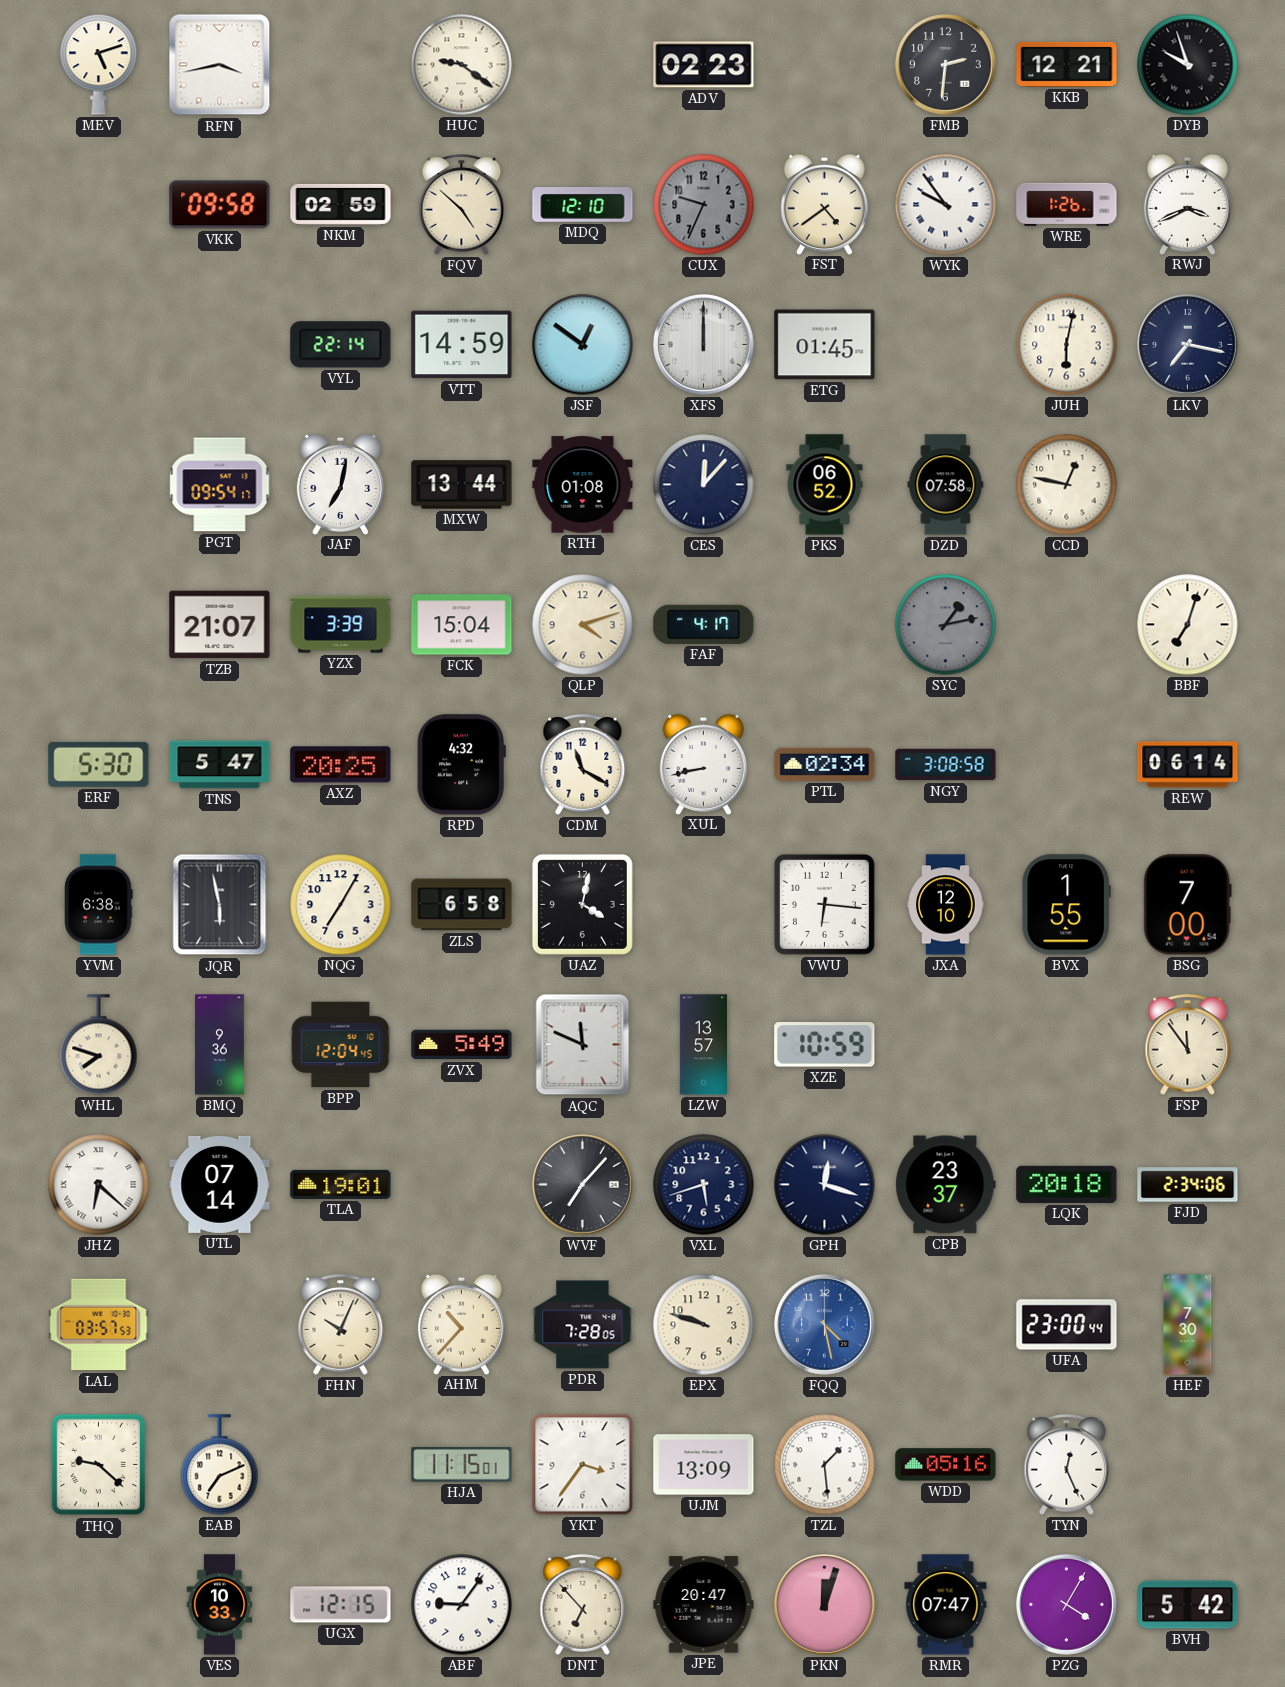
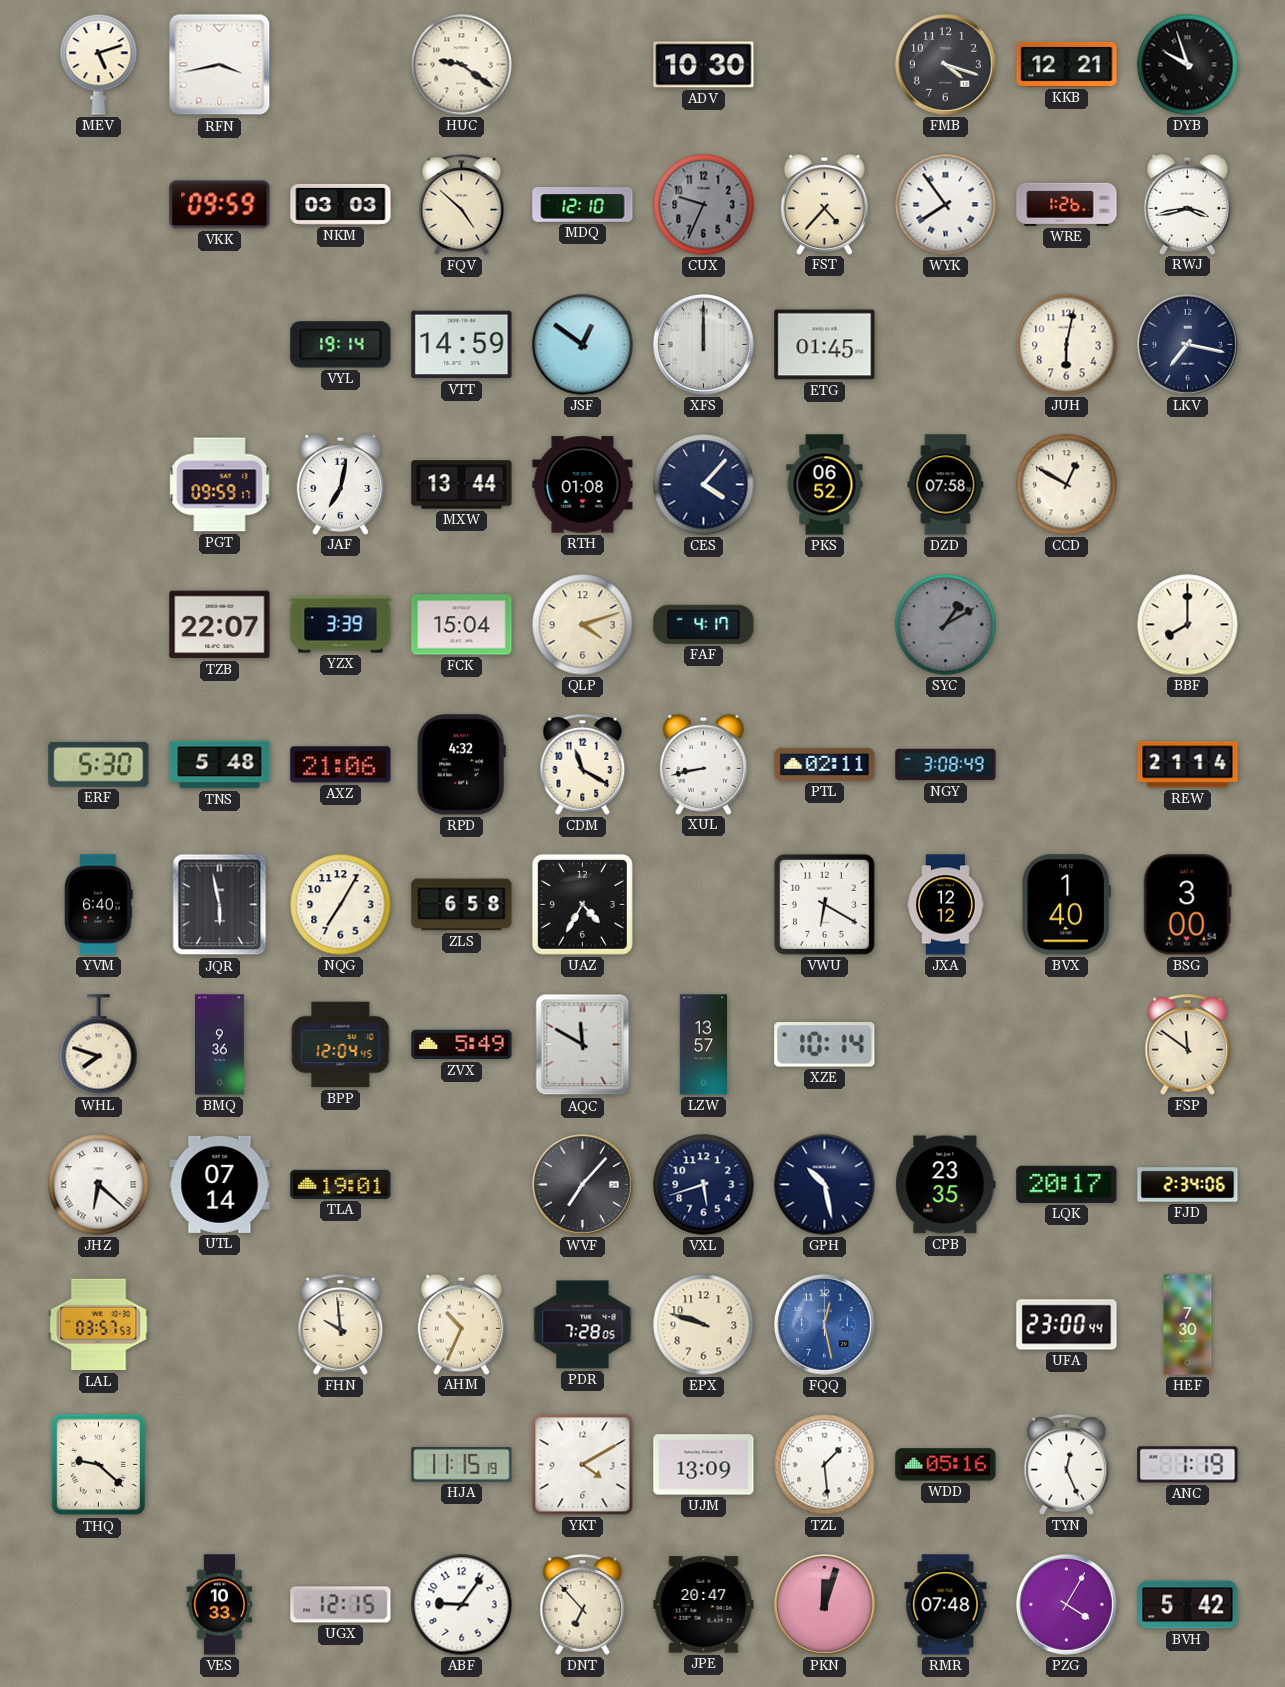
ADV: 02:23 -> 10:30 (704, 65)
FMB: 2:31 -> 4:18 (946, 65)
VKK: 09:58 -> 09:59 (220, 205)
NKM: 02:59 -> 03:03 (341, 204)
FST: 4:39 -> 4:37 (824, 204)
WYK: 9:54 -> 7:54 (946, 205)
RWJ: 3:41 -> 3:43 (1187, 204)
VYL: 22:14 -> 19:14 (341, 345)
PGT: 09:54 -> 09:59 (220, 485)
CES: 12:07 -> 4:07 (704, 485)
CCD: 12:47 -> 12:50 (1067, 485)
TZB: 21:07 -> 22:07 (220, 625)
SYC: 1:13 -> 1:10 (946, 625)
BBF: 7:03 -> 8:00 (1188, 625)
TNS: 5:47 -> 5:48 (220, 765)
AXZ: 20:25 -> 21:06 (341, 765)
PTL: 02:34 -> 02:11 (825, 764)
NGY: 3:08:58 -> 3:08:49 (946, 765)
REW: 06:14 -> 21:14 (1188, 765)
YVM: 6:38 -> 6:40 (99, 905)
UAZ: 4:02 -> 4:35 (582, 904)
VWU: 6:16 -> 6:20 (824, 904)
JXA: 12:10 -> 12:12 (946, 905)
BVX: 1:55 -> 1:40 (1066, 905)
BSG: 7:00 -> 3:00 (1187, 905)
AQC: 11:49 -> 11:50 (583, 1045)
XZE: 10:59 -> 10:14 (825, 1045)
FSP: 11:54 -> 11:51 (1188, 1045)
GPH: 12:18 -> 10:28 (825, 1185)
CPB: 23:37 -> 23:35 (946, 1185)
LQK: 20:18 -> 20:17 (1067, 1184)
FHN: 10:04 -> 9:59 (341, 1325)
AHM: 10:37 -> 10:34 (461, 1324)
FQQ: 4:28 -> 12:28 (825, 1325)
EAB: 7:11 -> none (220, 1465)
HJA: 11:15:01 -> 11:15:19 (462, 1464)
YKT: 3:36 -> 4:10 (583, 1465)
ANC: none -> 1:19 (1188, 1465)
RMR: 07:47 -> 07:48 (946, 1605)
